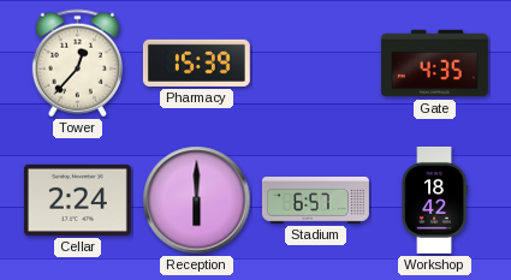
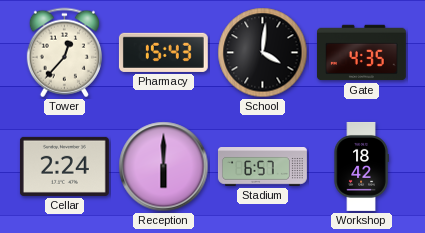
Pharmacy: 15:39 -> 15:43 (163, 52)
School: none -> 4:01 (263, 53)
